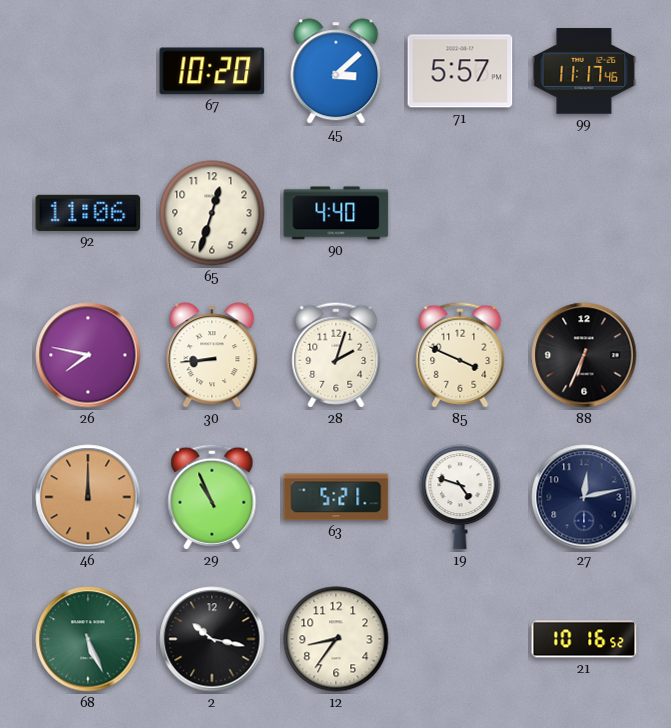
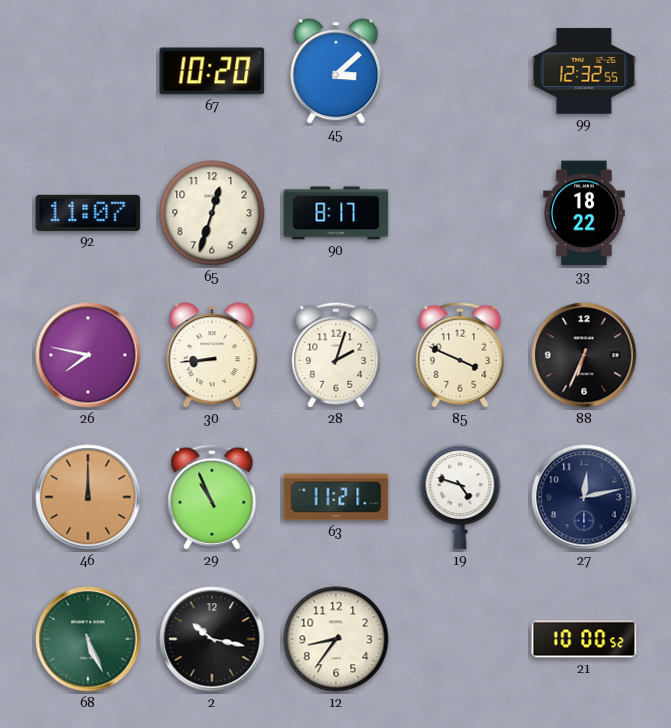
71: 5:57 -> none (460, 71)
99: 11:17 -> 12:32 (584, 71)
92: 11:06 -> 11:07 (88, 213)
90: 4:40 -> 8:17 (336, 213)
33: none -> 18:22 (585, 213)
63: 5:21 -> 11:21 (336, 497)
21: 10:16 -> 10:00 (584, 639)
